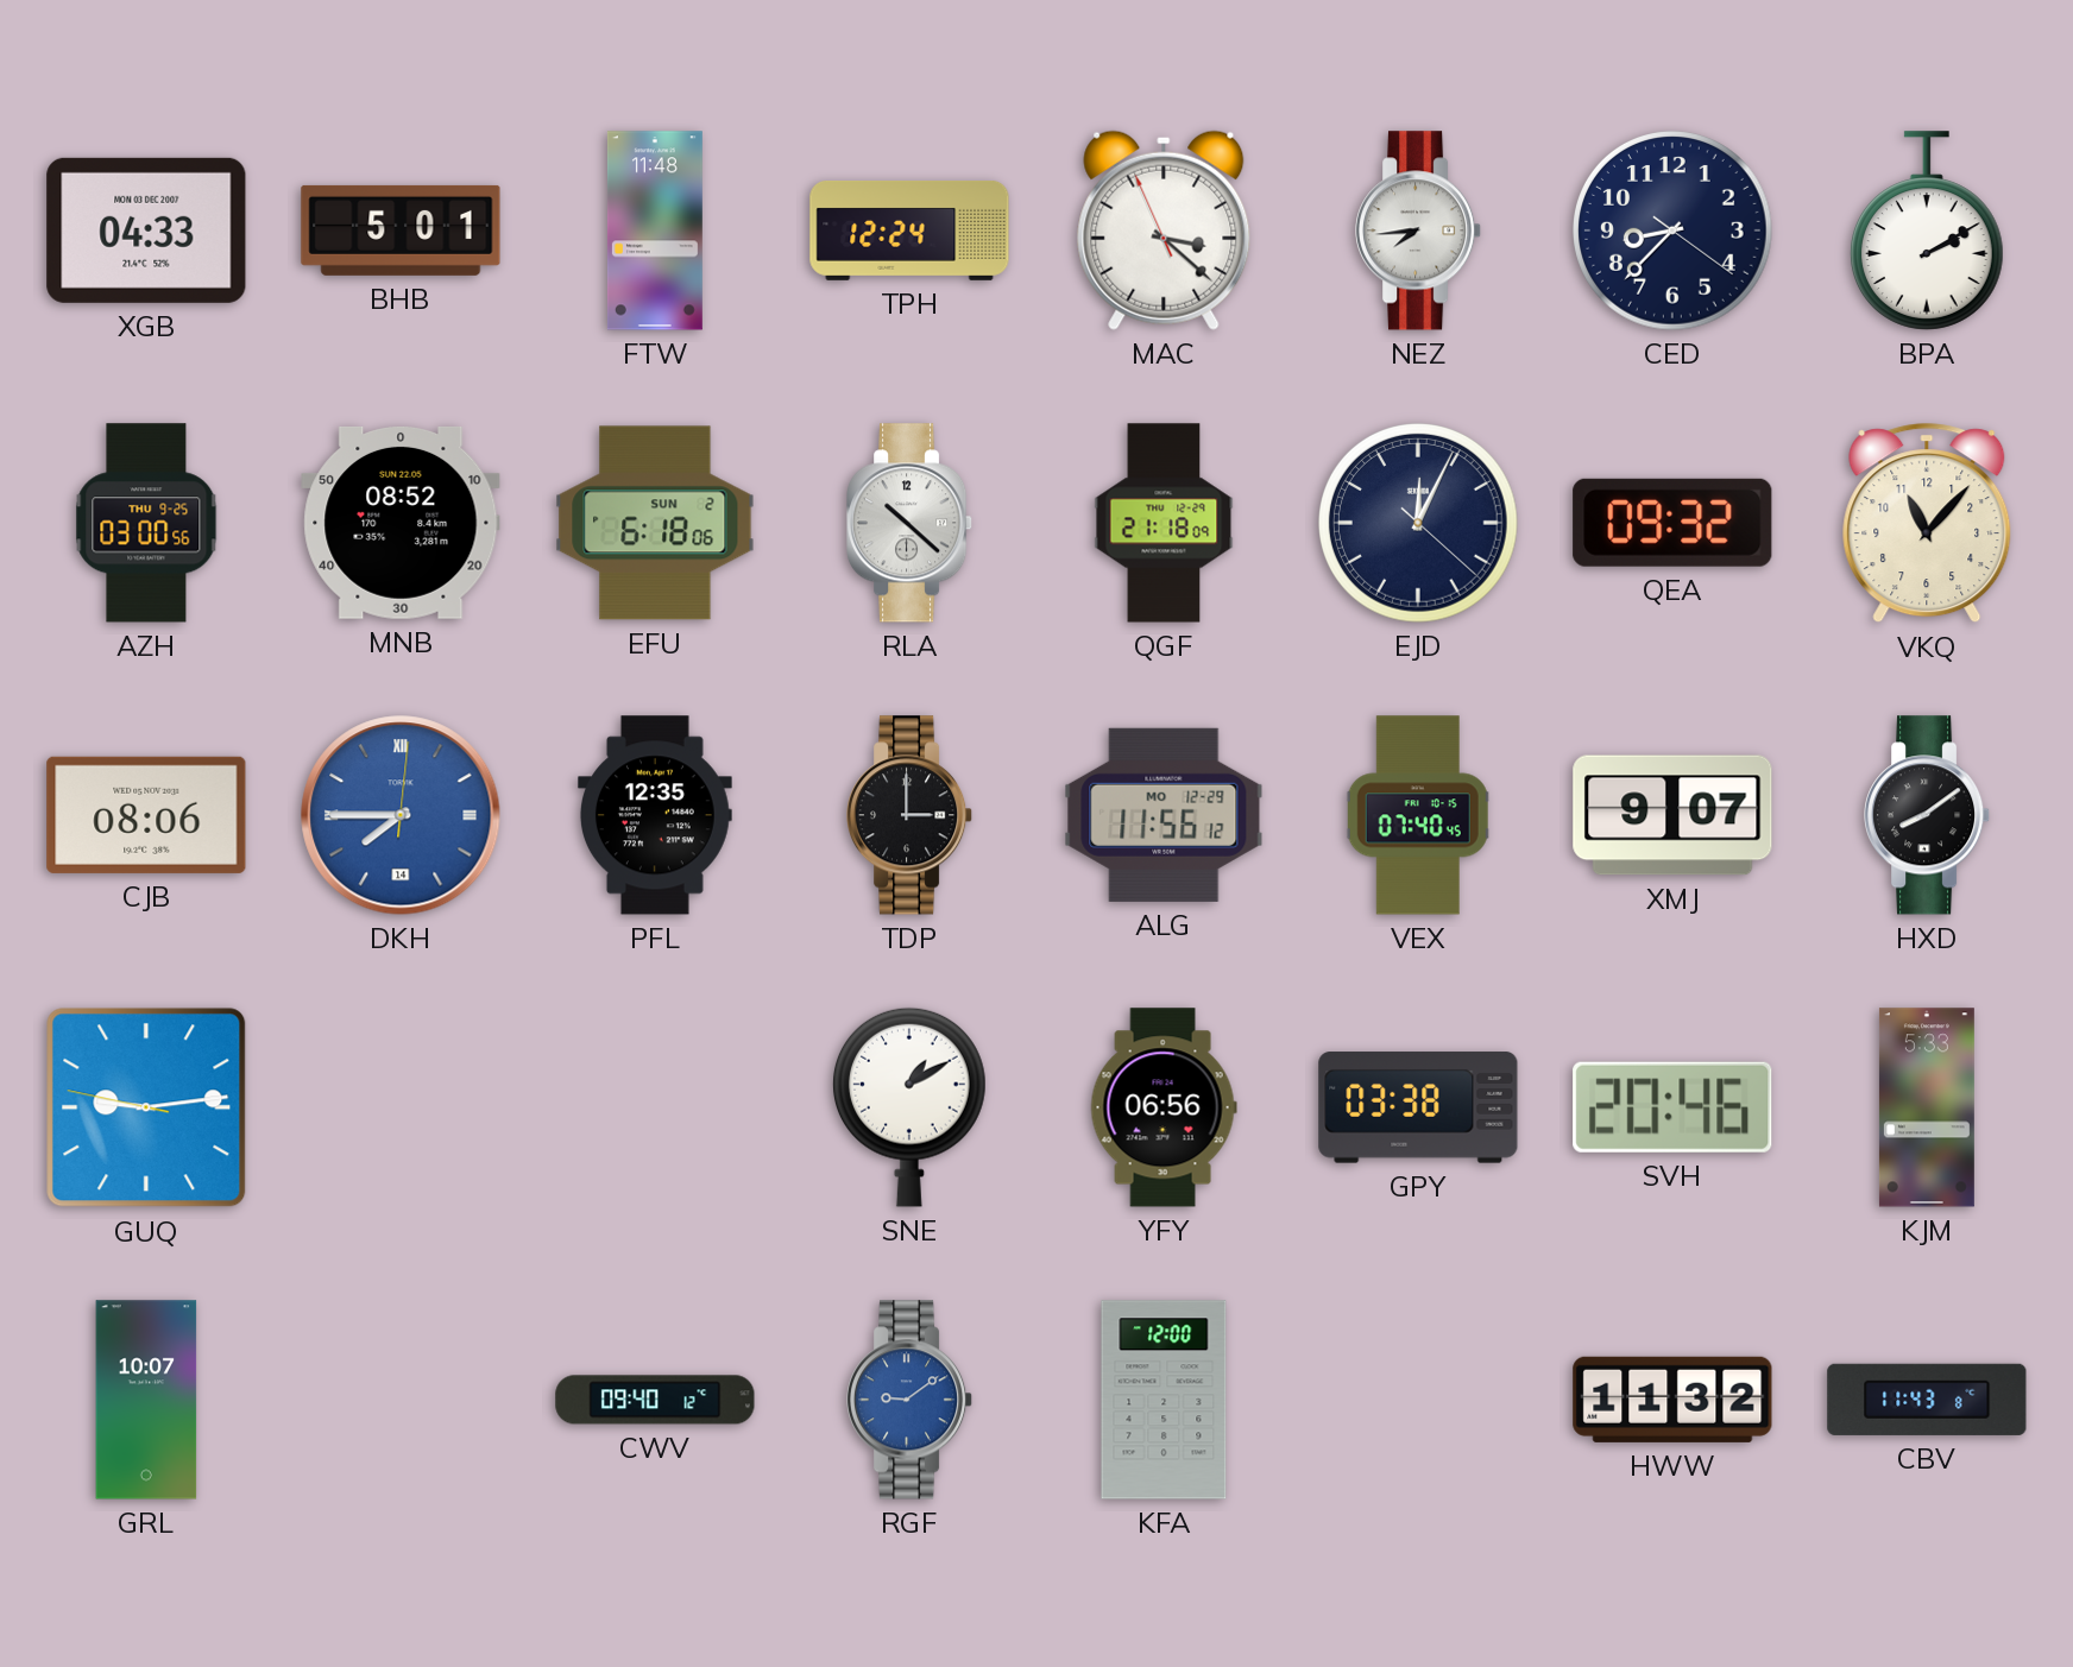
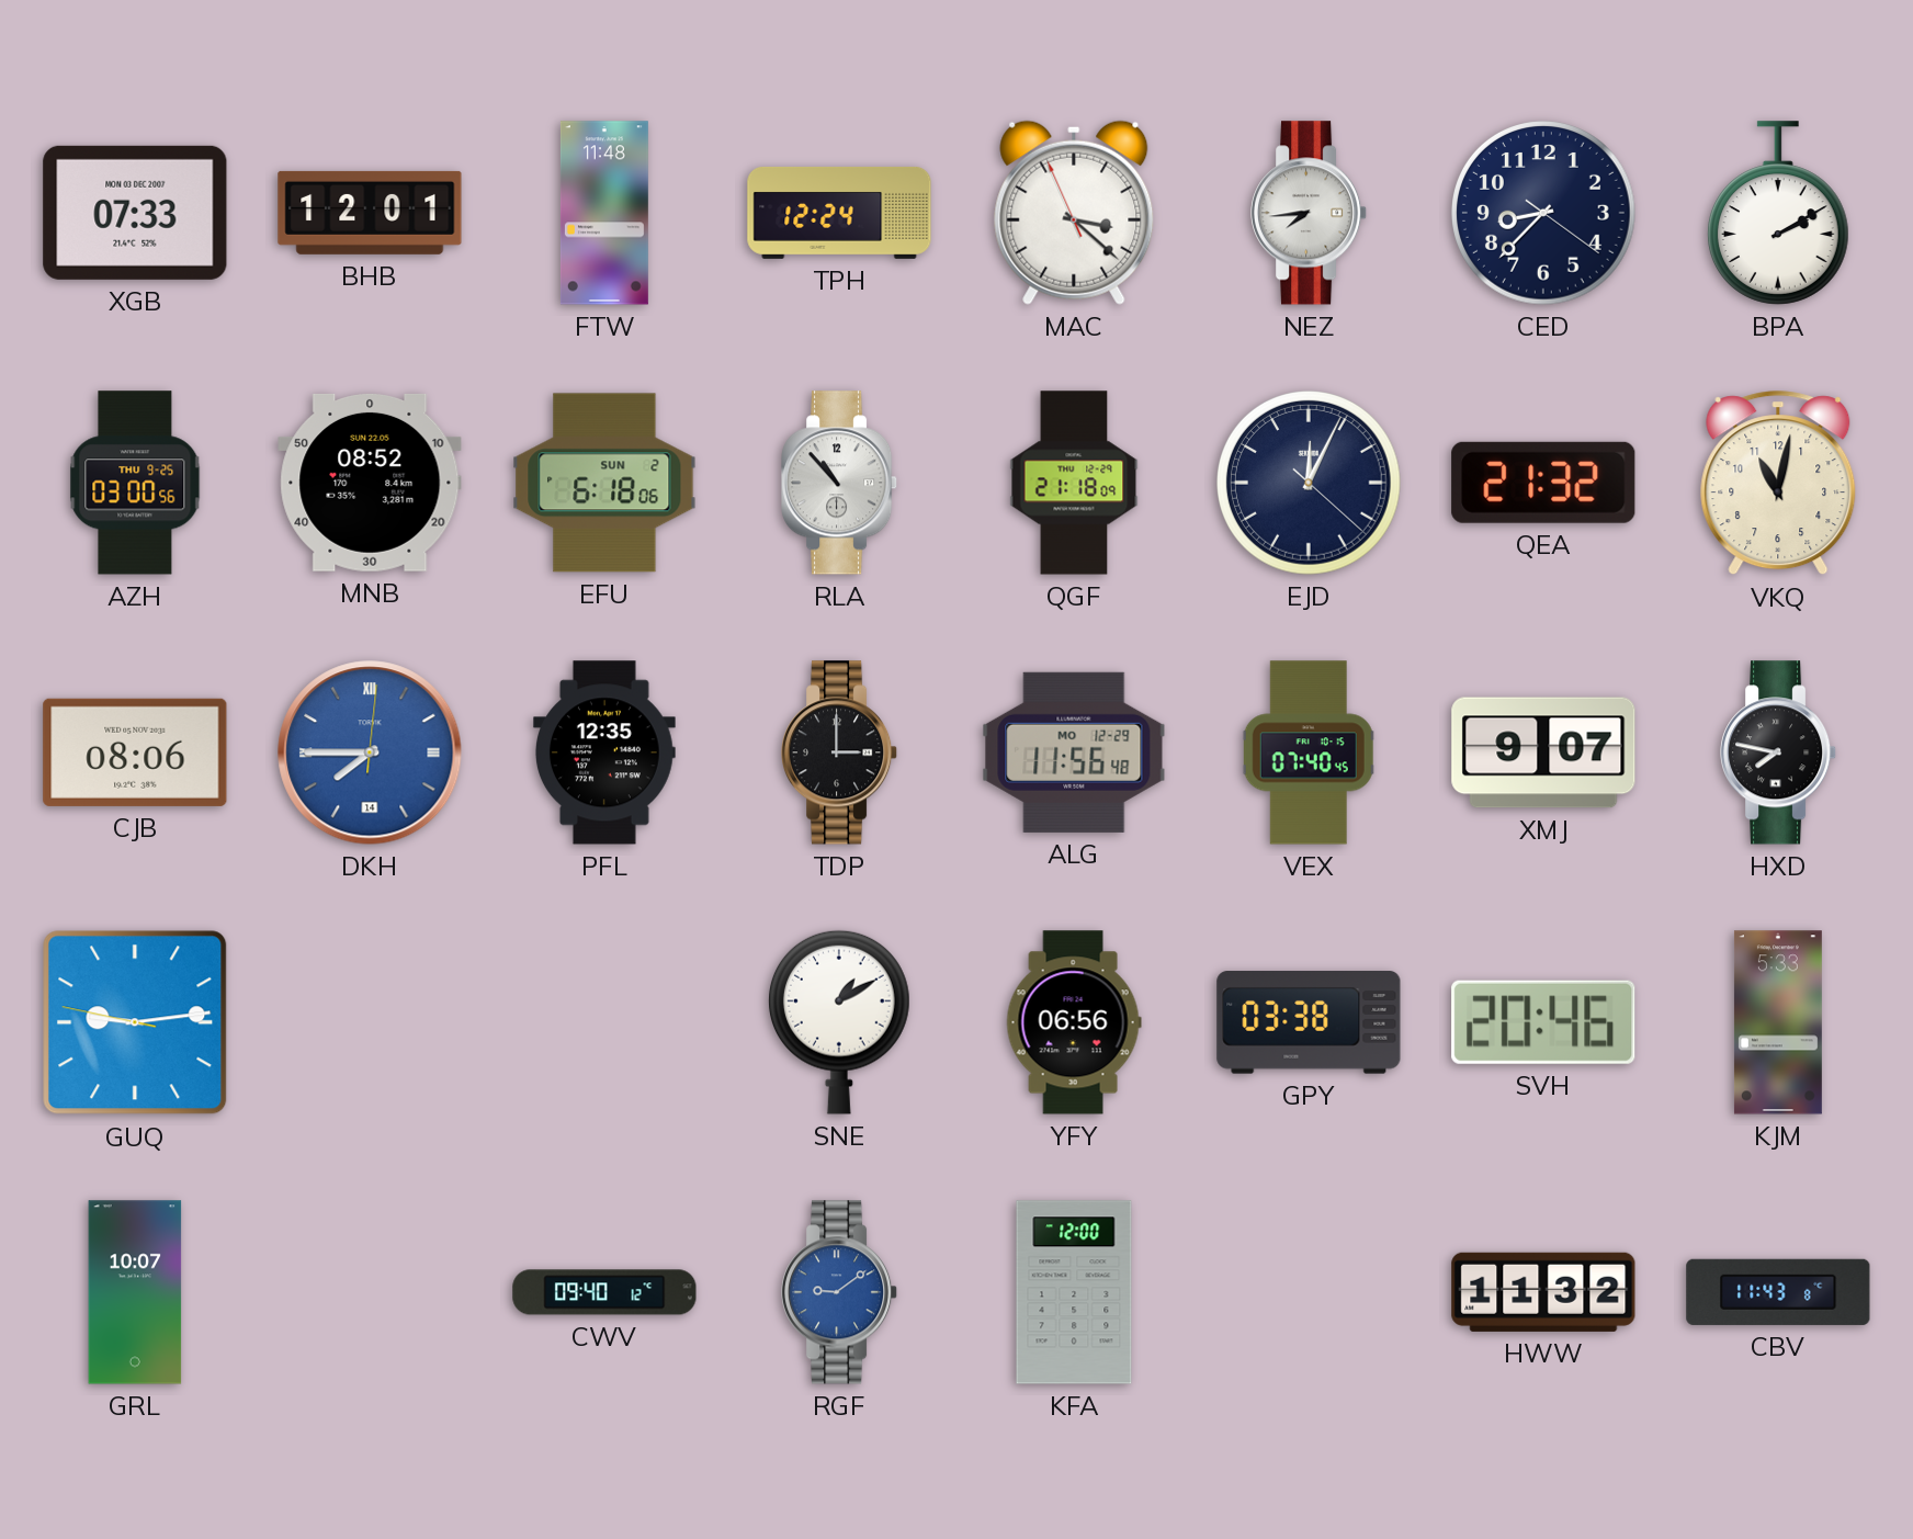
XGB: 04:33 -> 07:33 (135, 213)
BHB: 5:01 -> 12:01 (370, 213)
RLA: 10:22 -> 10:53 (839, 483)
QEA: 09:32 -> 21:32 (1543, 483)
VKQ: 11:07 -> 11:02 (1778, 484)
ALG: 11:56:12 -> 11:56:48 (1074, 752)
HXD: 8:09 -> 7:47 (1778, 752)
